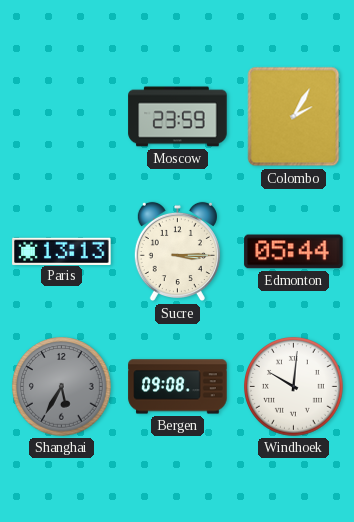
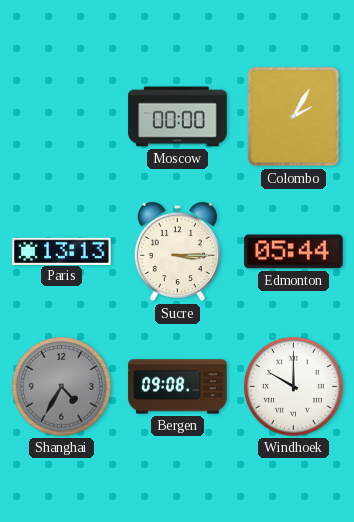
Moscow: 23:59 -> 00:00 (178, 117)
Shanghai: 5:35 -> 4:35 (62, 387)
Windhoek: 10:01 -> 10:00 (294, 387)
